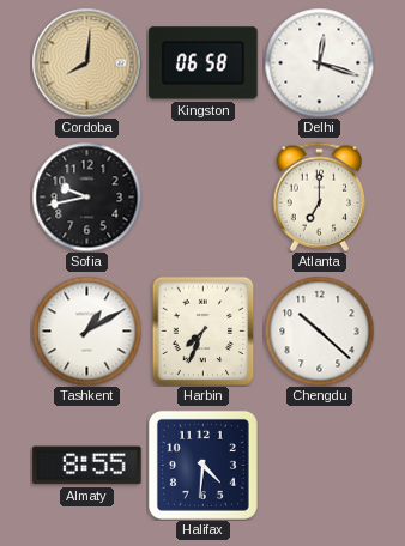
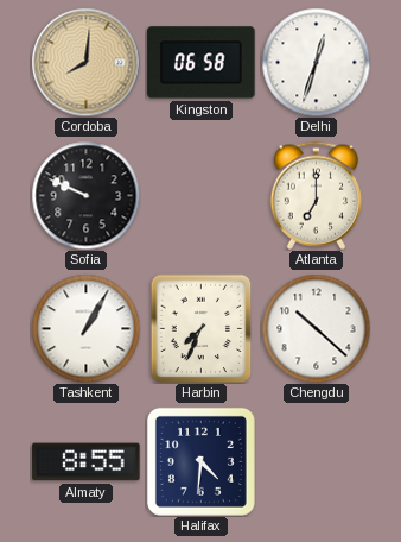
Delhi: 12:18 -> 12:33 (316, 62)
Sofia: 9:43 -> 9:49 (85, 195)
Tashkent: 1:10 -> 1:05 (85, 328)
